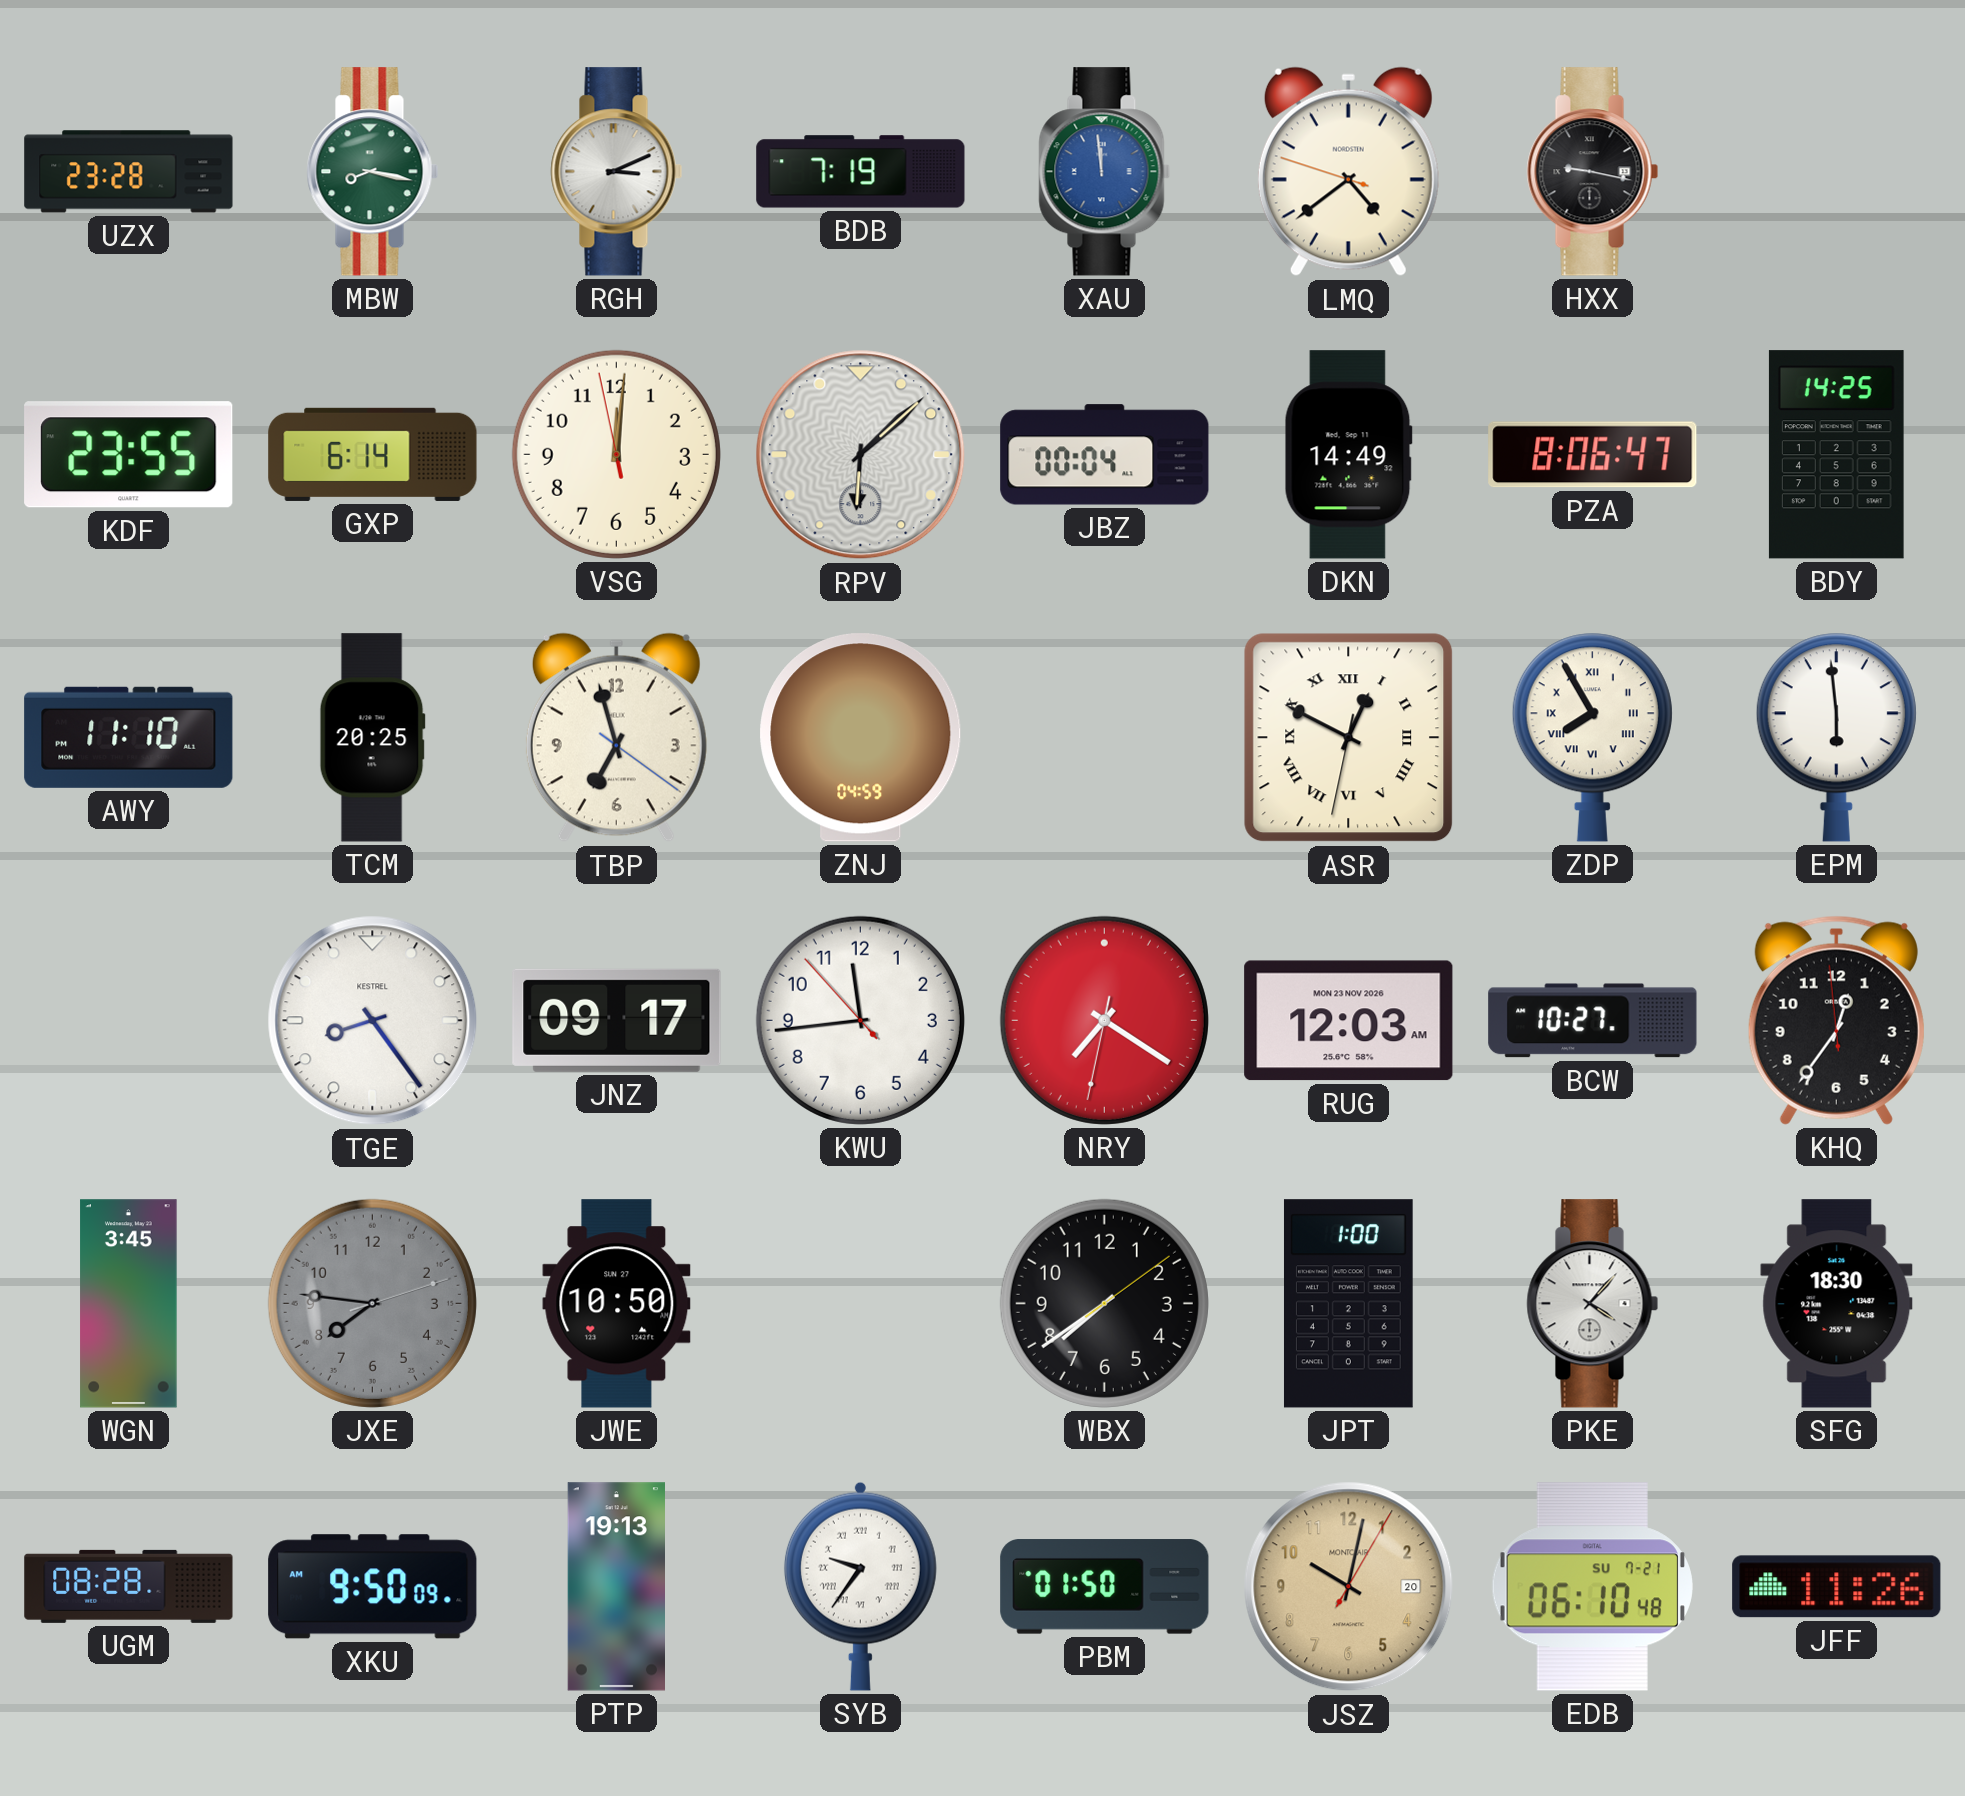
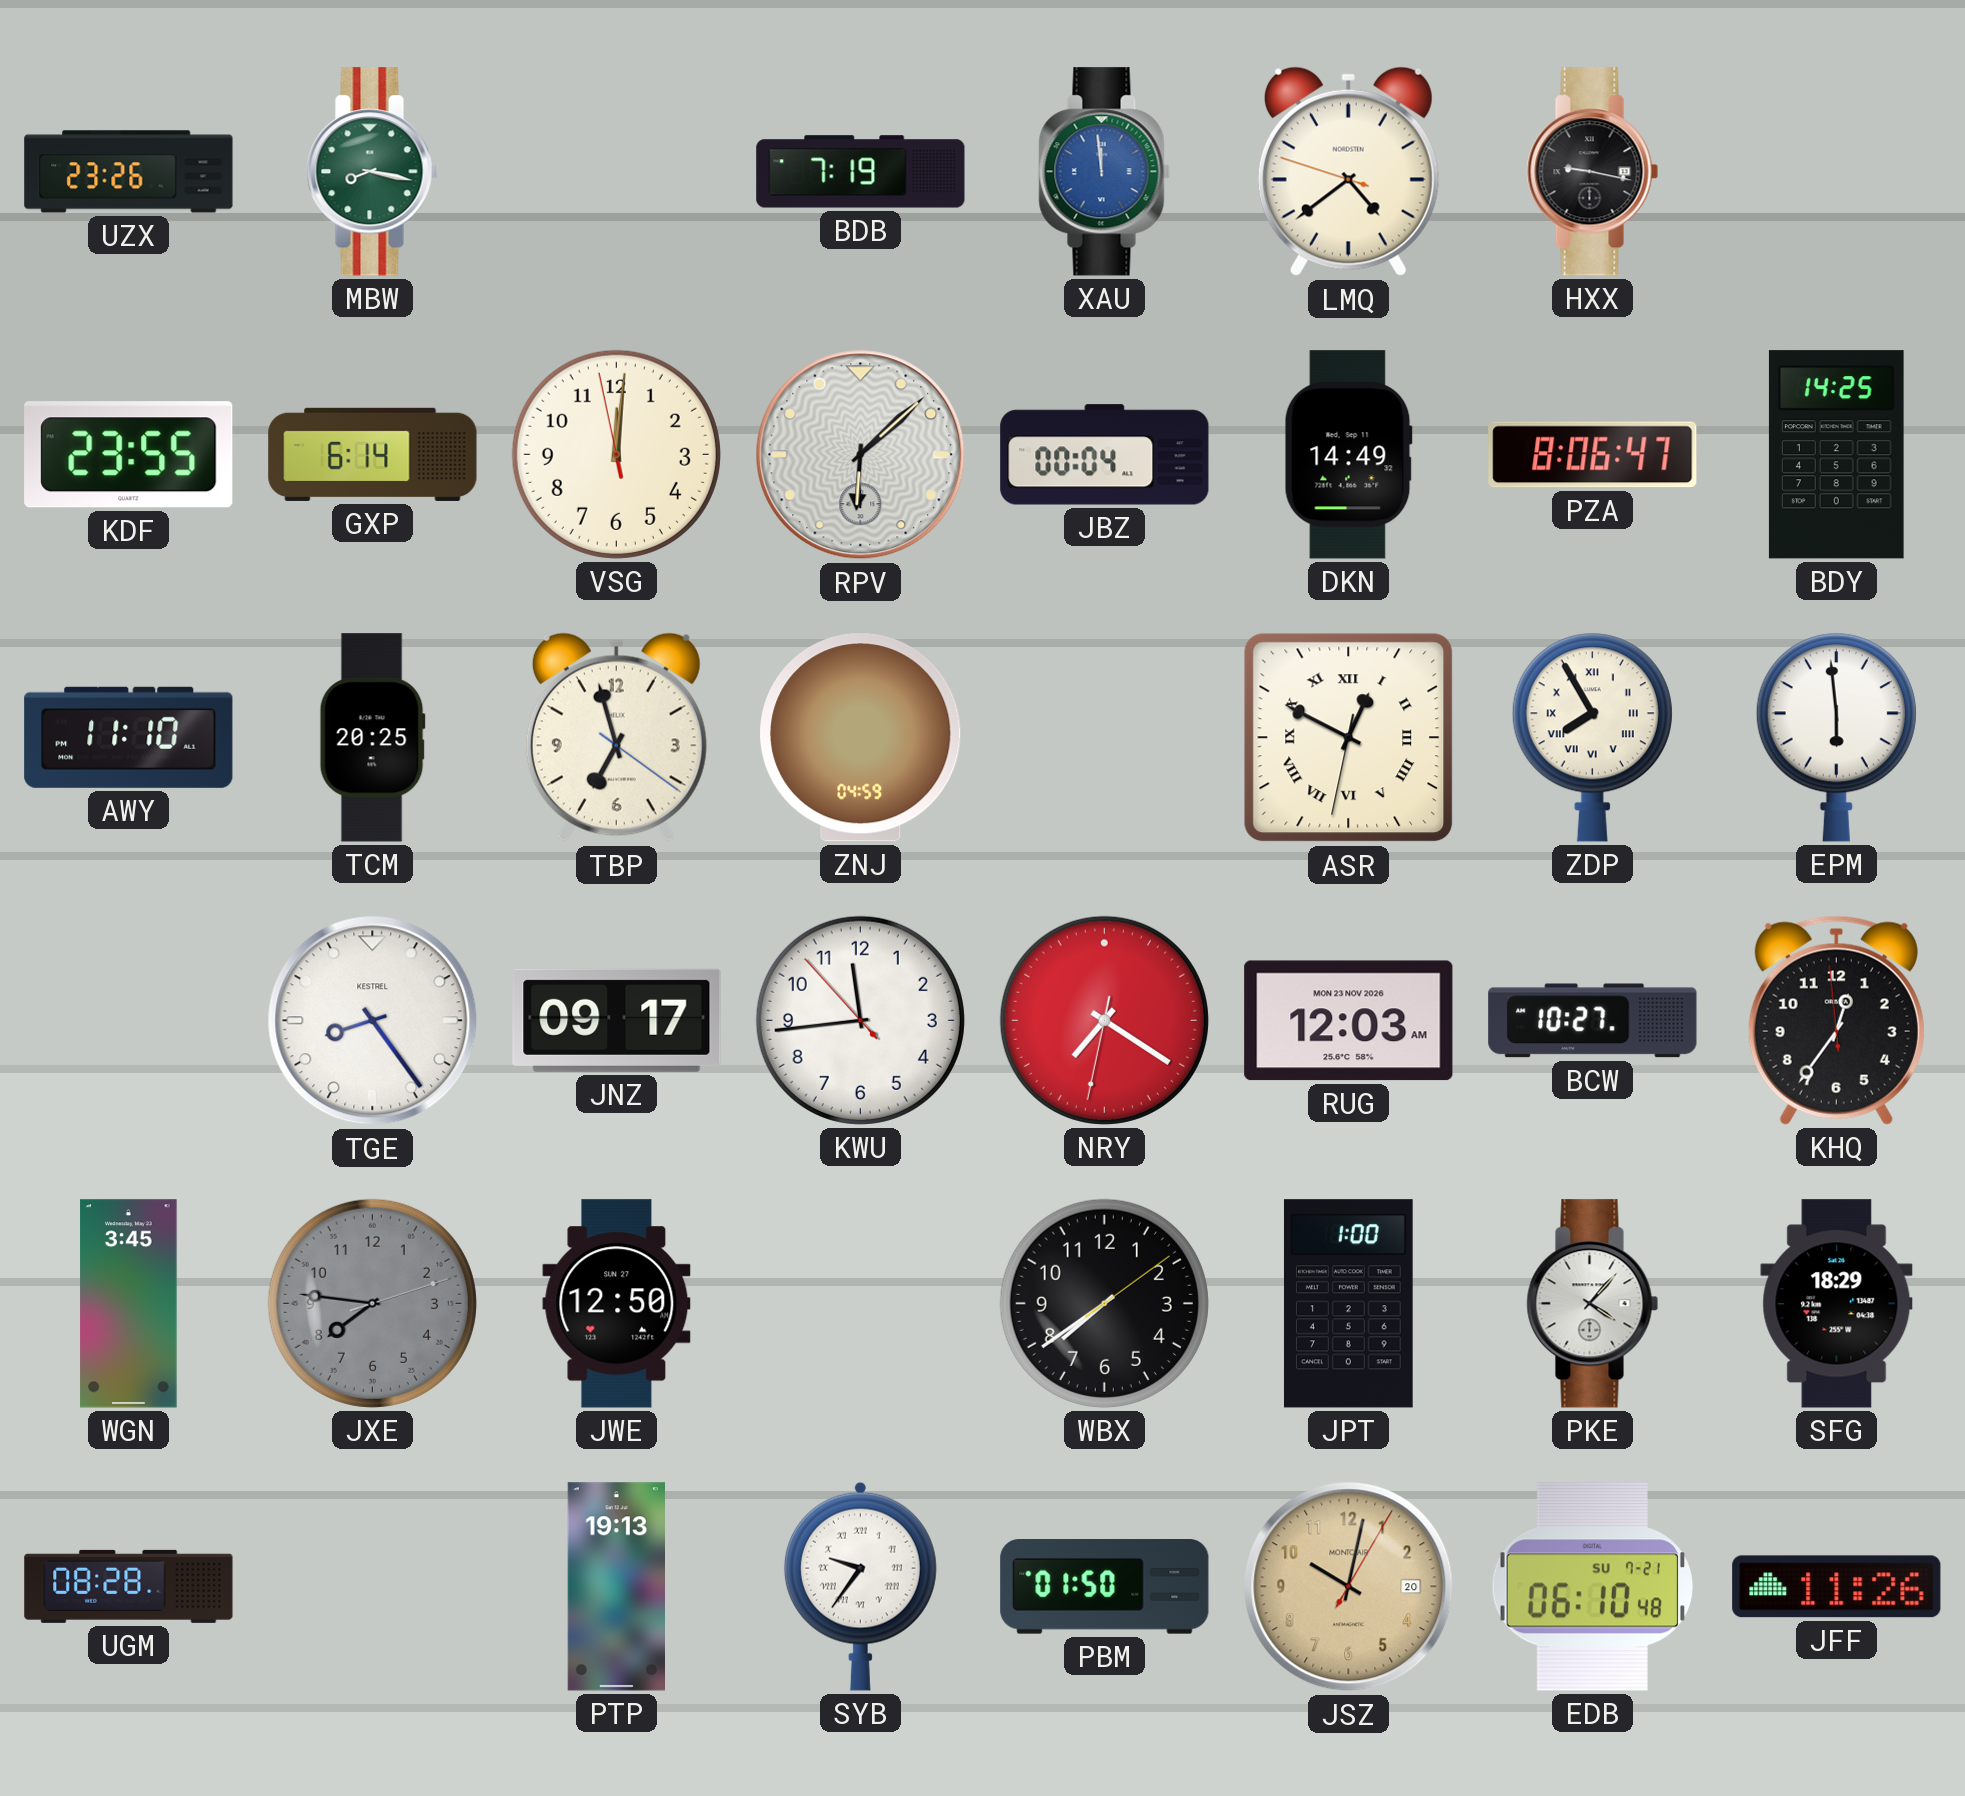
UZX: 23:28 -> 23:26 (129, 172)
RGH: 3:11 -> none (617, 172)
JWE: 10:50 -> 12:50 (617, 1304)
SFG: 18:30 -> 18:29 (1837, 1304)
XKU: 9:50 -> none (373, 1587)
